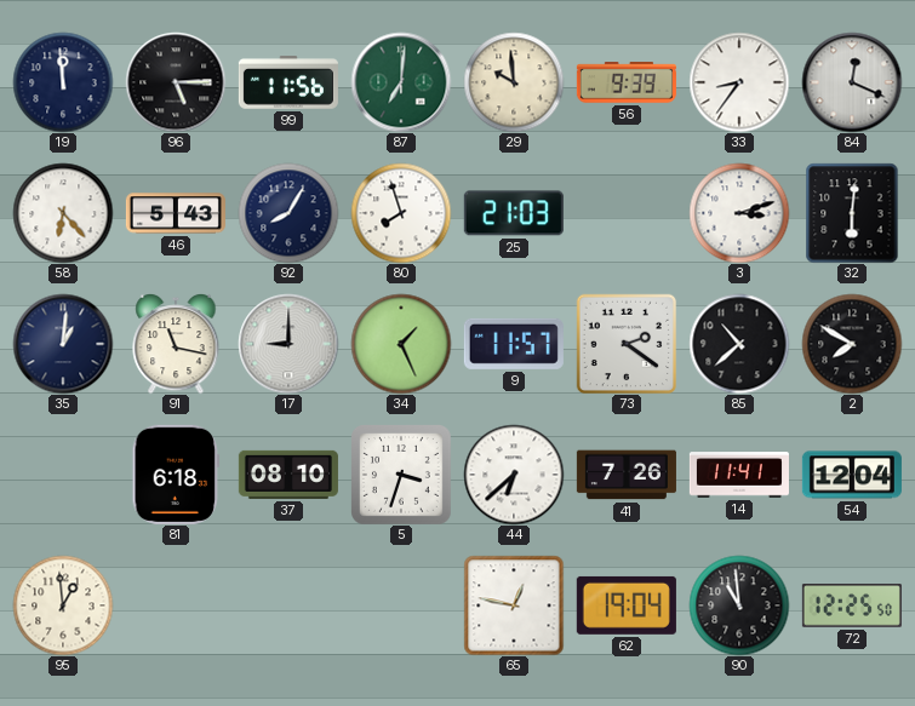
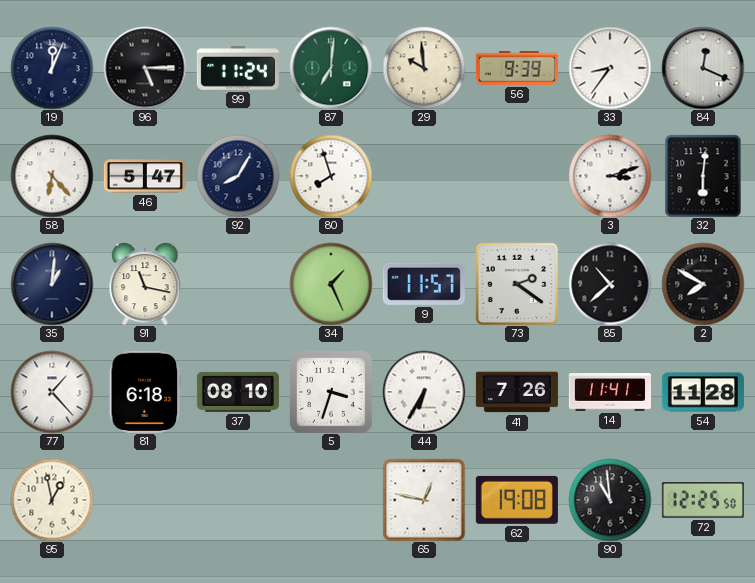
19: 11:59 -> 12:04 (52, 68)
99: 11:56 -> 11:24 (238, 68)
46: 5:43 -> 5:47 (145, 176)
25: 21:03 -> none (514, 213)
17: 9:00 -> none (288, 344)
77: none -> 1:23 (52, 392)
44: 6:38 -> 6:35 (424, 392)
54: 12:04 -> 11:28 (703, 392)
95: 12:59 -> 12:58 (52, 500)
62: 19:04 -> 19:08 (517, 500)
